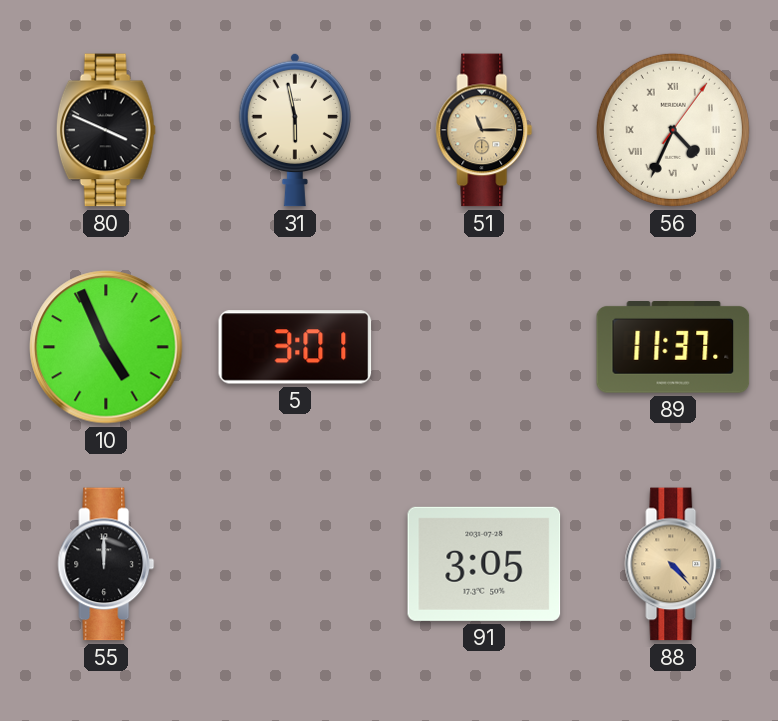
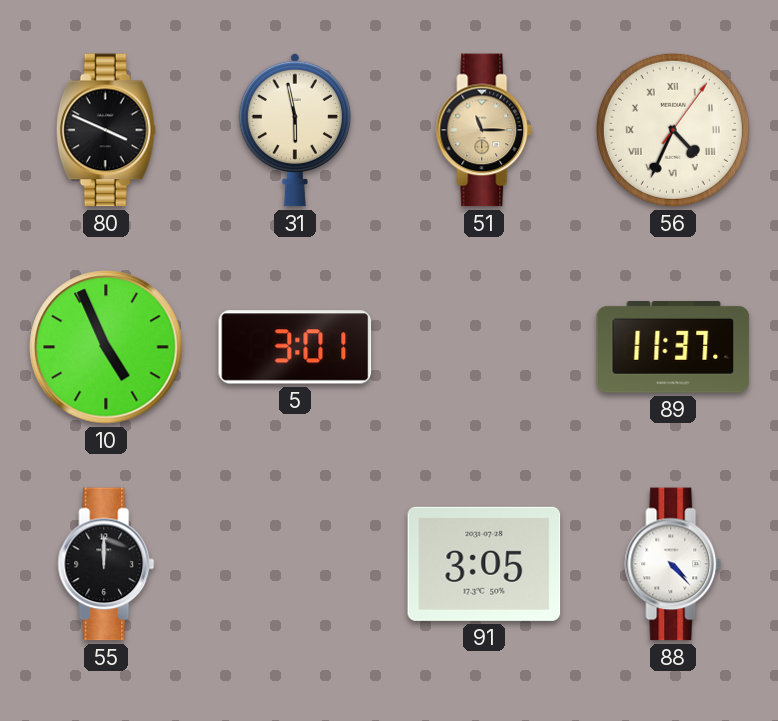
88 dial: champagne -> white (673, 564)
